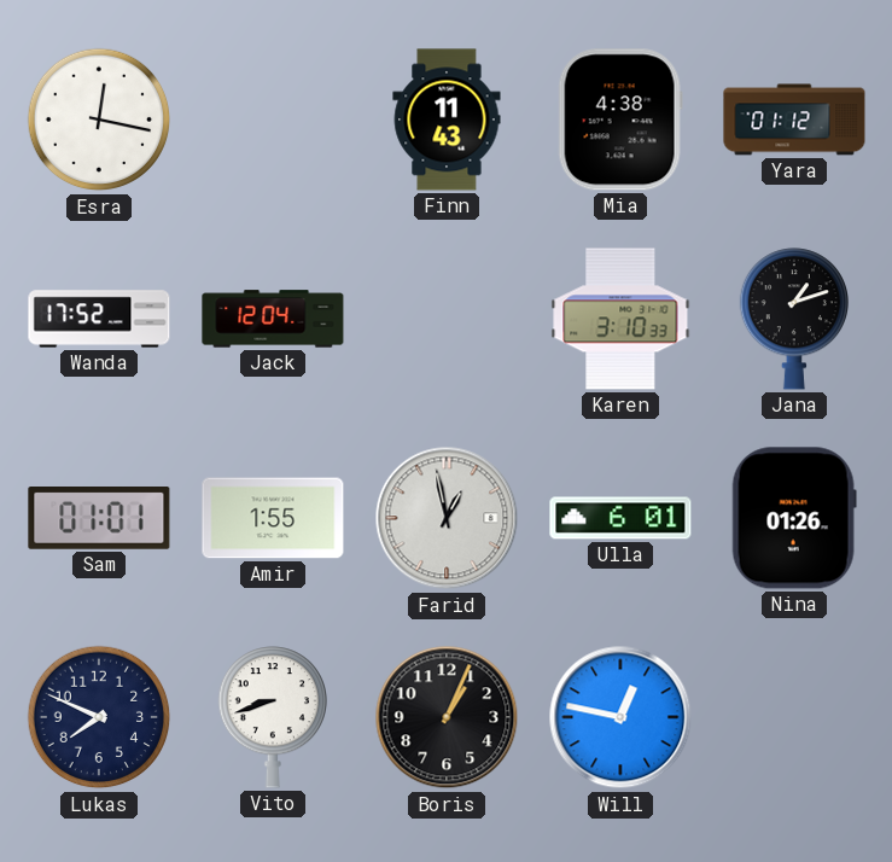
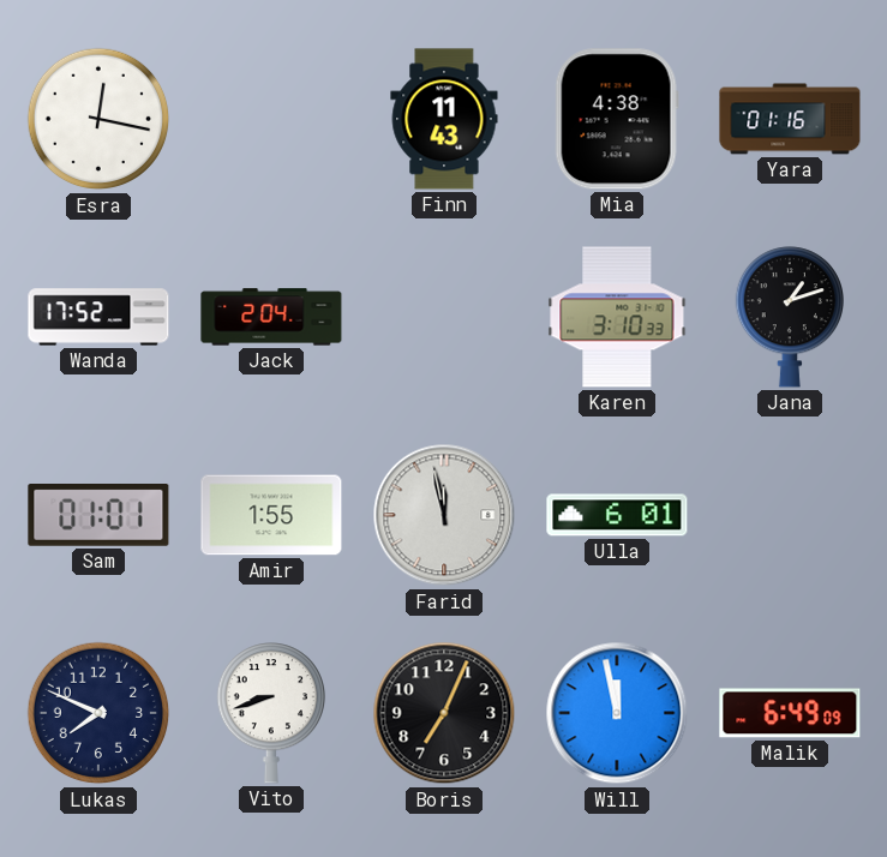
Yara: 01:12 -> 01:16 (790, 119)
Jack: 12:04 -> 2:04 (271, 317)
Farid: 12:58 -> 11:58 (444, 515)
Nina: 01:26 -> none (794, 518)
Boris: 1:04 -> 7:04 (444, 713)
Will: 12:47 -> 11:58 (617, 713)
Malik: none -> 6:49 (790, 713)
